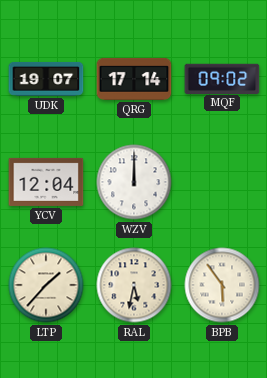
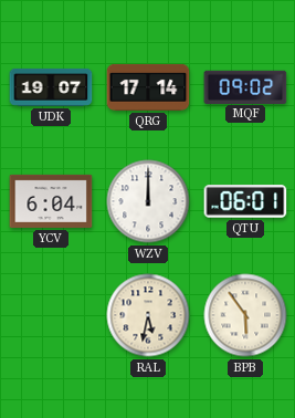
YCV: 12:04 -> 6:04 (51, 201)
QTU: none -> 06:01 (245, 201)
LTP: 1:37 -> none (46, 285)
